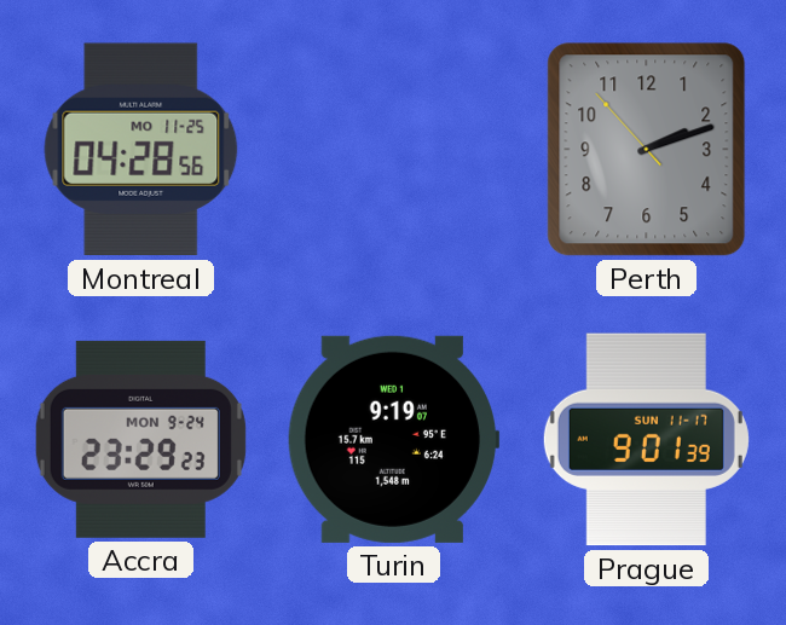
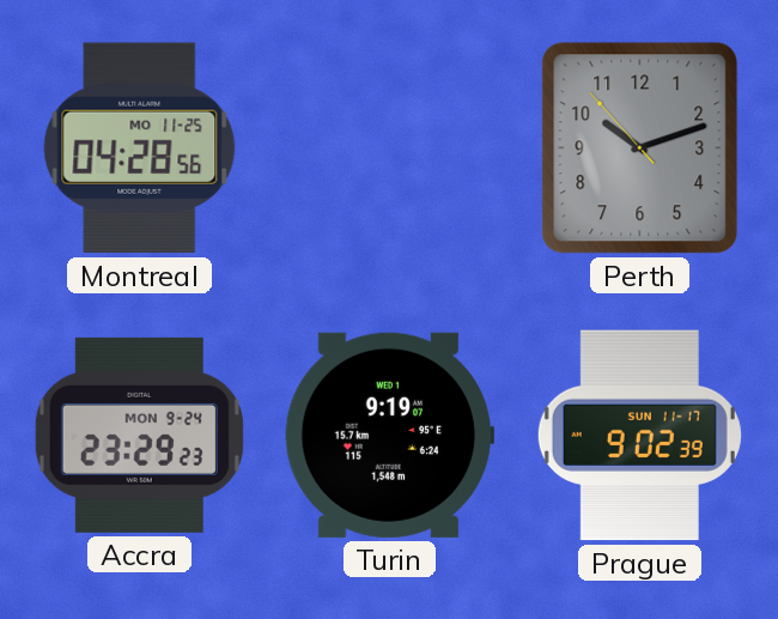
Perth: 2:11 -> 10:11 (640, 148)
Prague: 9:01 -> 9:02 (639, 436)
